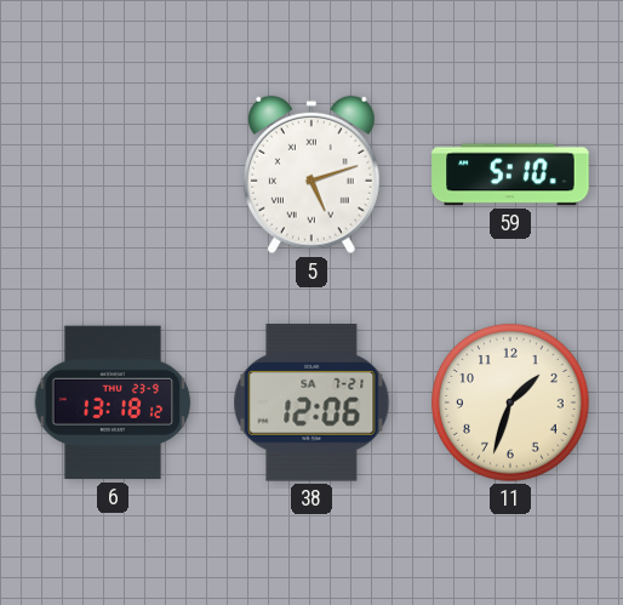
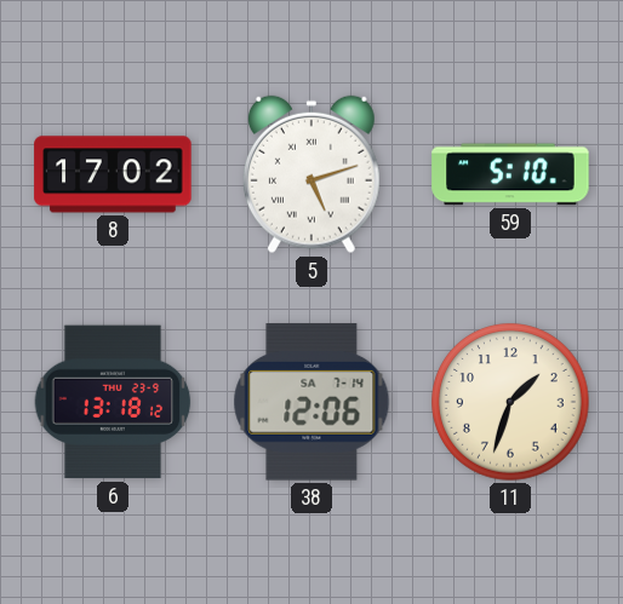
8: none -> 17:02 (113, 174)
38 date: SA 7-21 -> SA 7-14 (311, 402)
